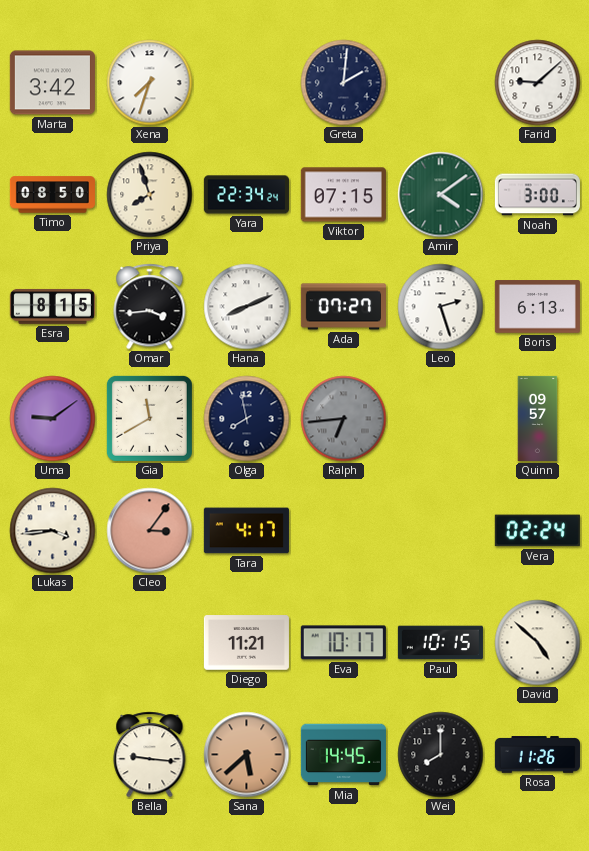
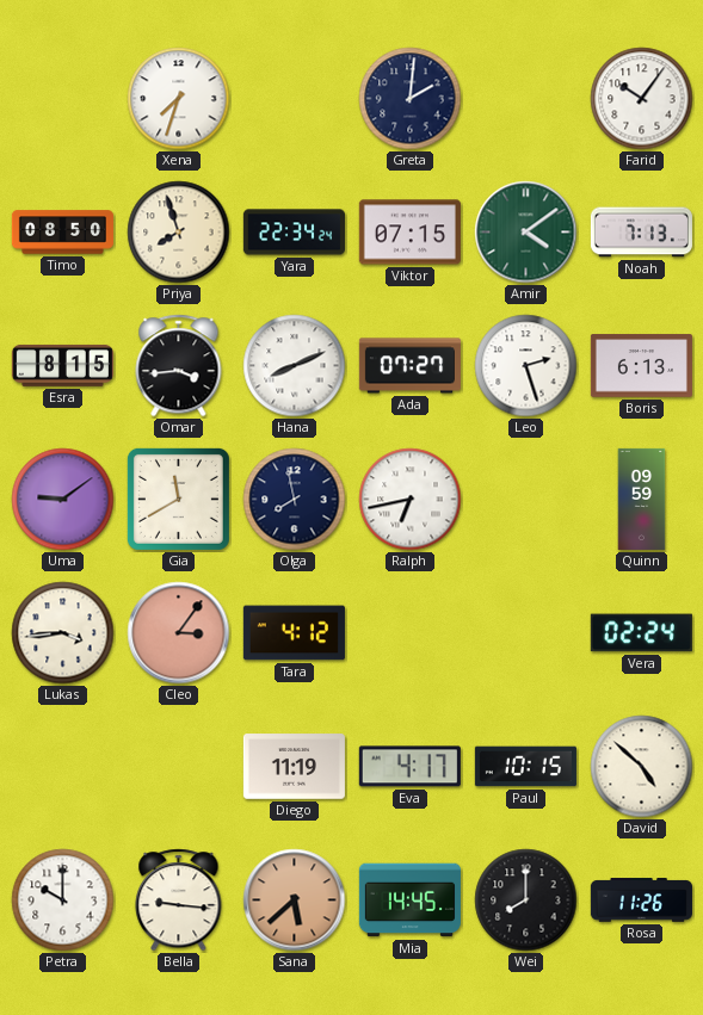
Marta: 3:42 -> none (52, 83)
Farid: 9:08 -> 10:06 (642, 99)
Noah: 3:00 -> 7:13 (641, 233)
Ralph: 6:44 -> 6:43 (411, 500)
Ralph dial: grey -> white (411, 500)
Quinn: 09:57 -> 09:59 (642, 499)
Tara: 4:17 -> 4:12 (294, 633)
Diego: 11:21 -> 11:19 (294, 767)
Eva: 10:17 -> 4:17 (409, 767)
Petra: none -> 10:00 (63, 900)
